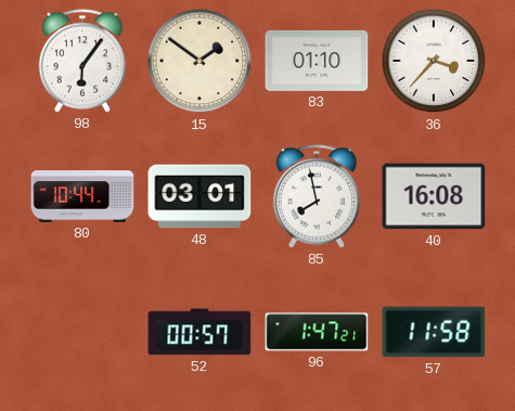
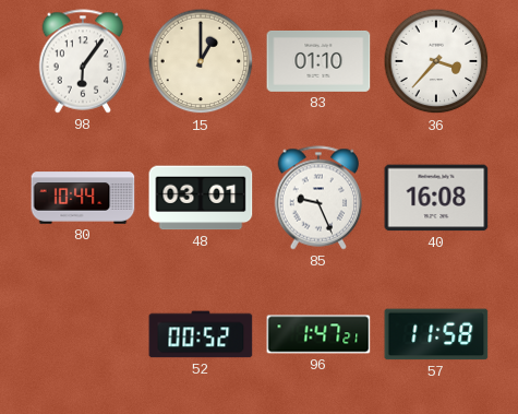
15: 1:51 -> 1:00 (201, 61)
85: 7:58 -> 9:26 (318, 198)
52: 00:57 -> 00:52 (201, 334)
